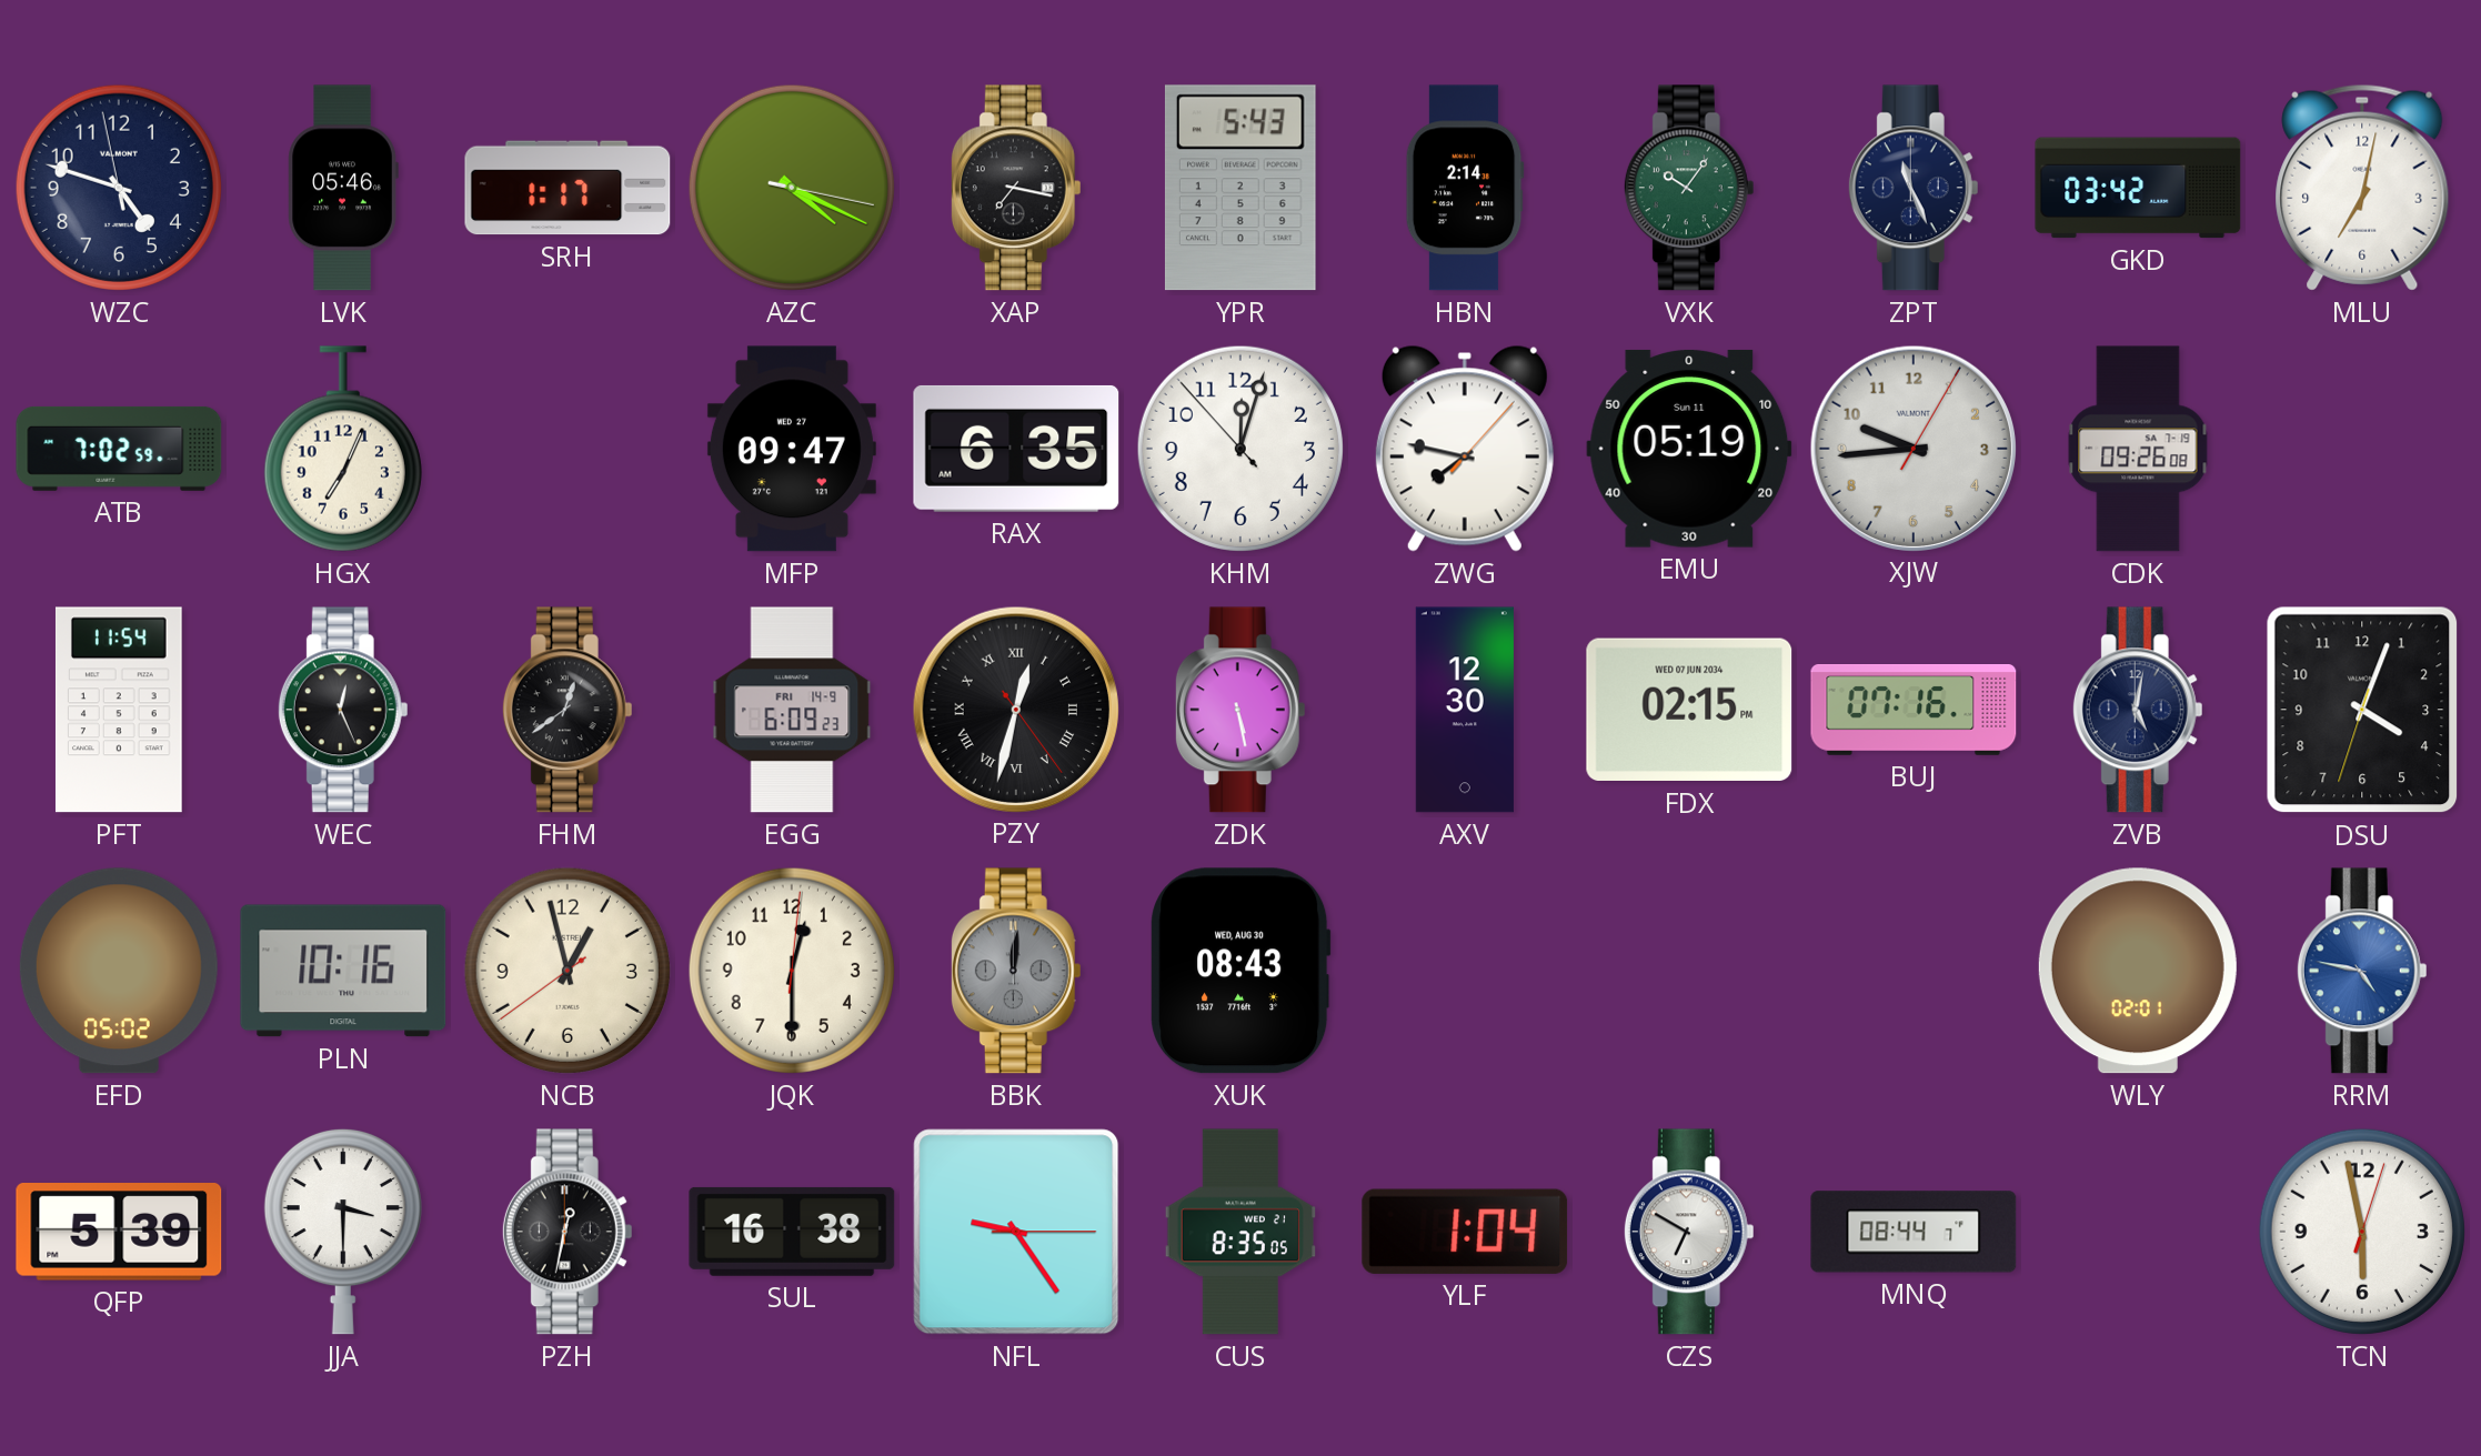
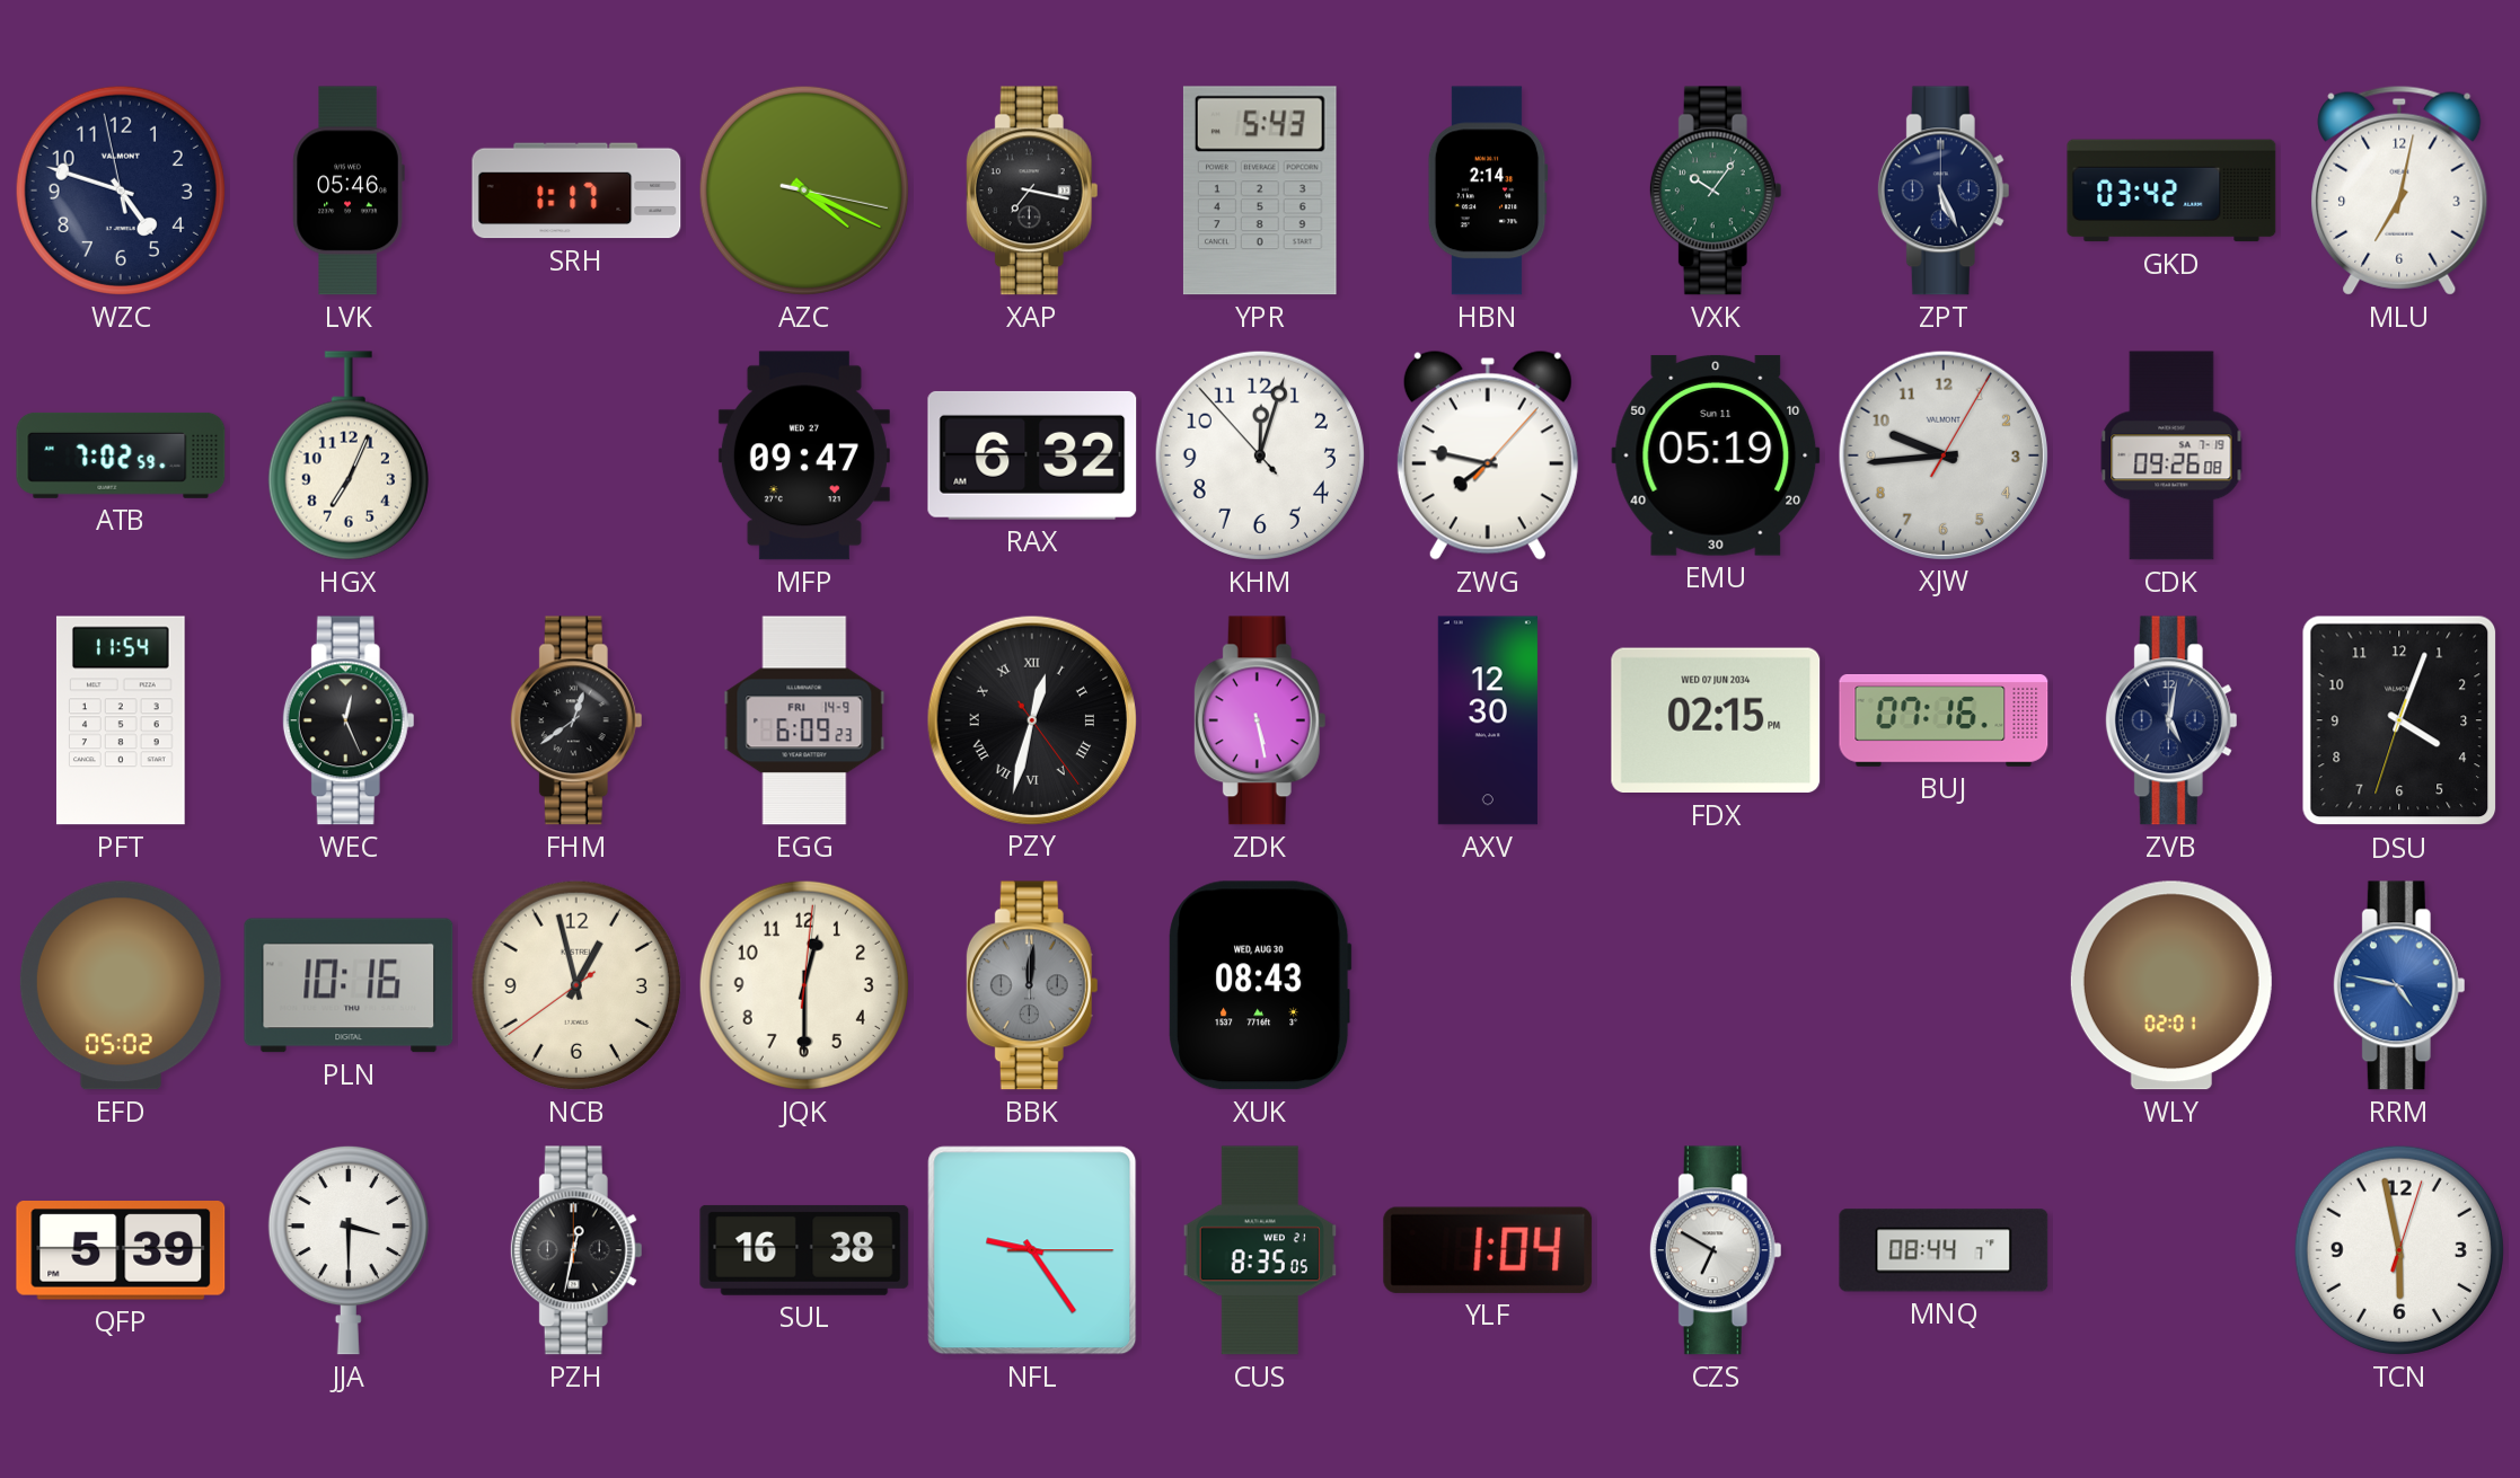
ZPT: 11:26 -> 5:26 (1944, 191)
RAX: 6:35 -> 6:32 (1032, 455)
